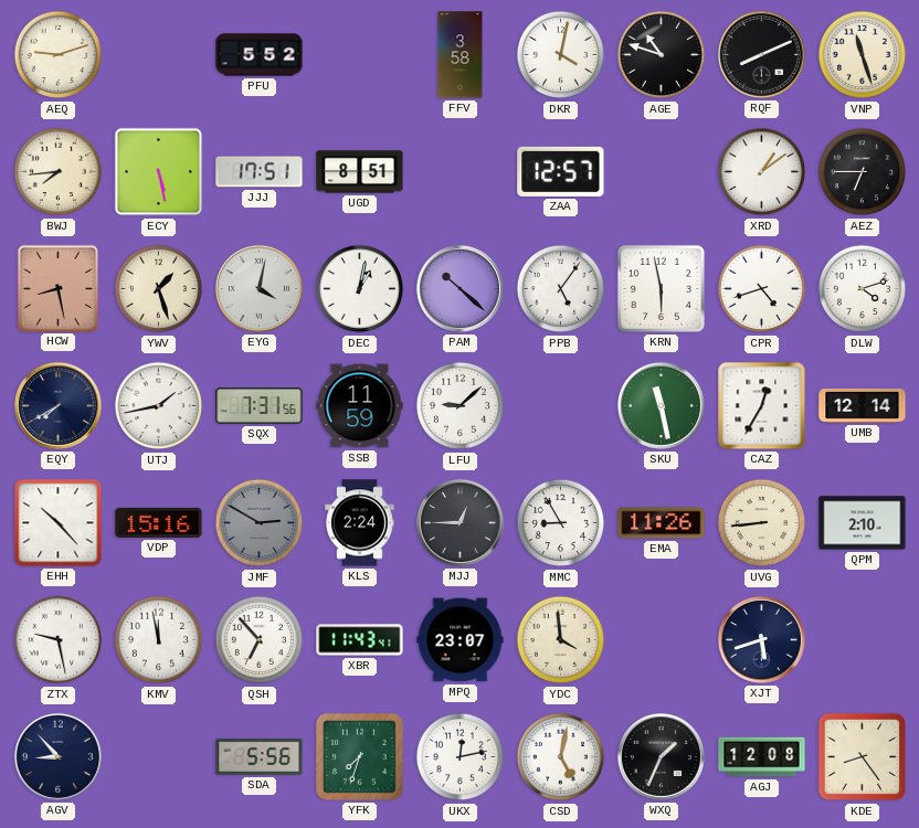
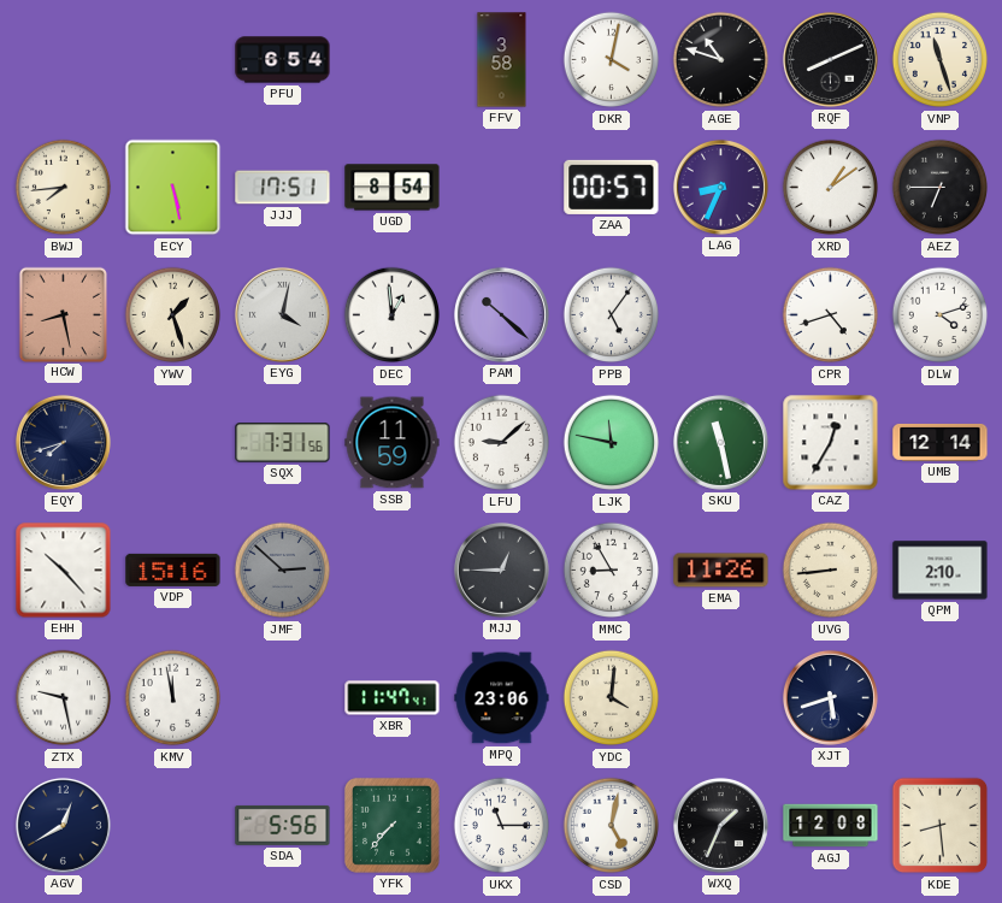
AEQ: 9:12 -> none (59, 55)
PFU: 5:52 -> 6:54 (283, 60)
UGD: 8:51 -> 8:54 (393, 188)
ZAA: 12:57 -> 00:57 (612, 187)
LAG: none -> 8:34 (720, 187)
DEC: 1:02 -> 12:59 (393, 315)
KRN: 5:58 -> none (661, 288)
EQY: 7:40 -> 7:42 (63, 442)
UTJ: 1:43 -> none (159, 406)
LJK: none -> 11:47 (612, 443)
JMF: 2:50 -> 2:52 (283, 571)
KLS: 2:24 -> none (360, 523)
QSH: 6:53 -> none (260, 640)
XBR: 11:43 -> 11:47 (393, 698)
MPQ: 23:07 -> 23:06 (502, 698)
YDC: 3:59 -> 4:01 (612, 698)
AGV: 8:53 -> 12:40 (63, 825)
YFK: 7:33 -> 7:37 (391, 825)
UKX: 12:13 -> 11:15 (502, 826)
KDE: 8:24 -> 8:29 (941, 826)
